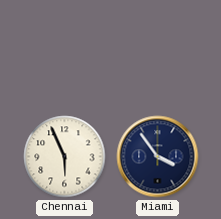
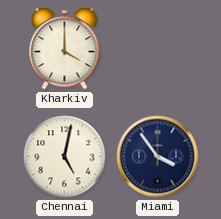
Kharkiv: none -> 4:00 (65, 49)
Chennai: 5:56 -> 5:02 (65, 157)
